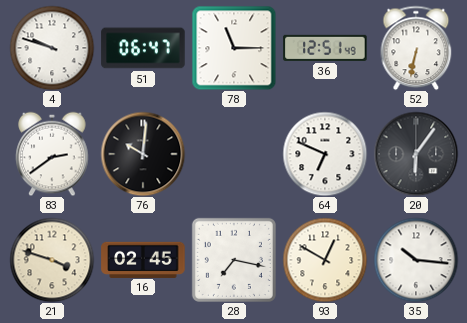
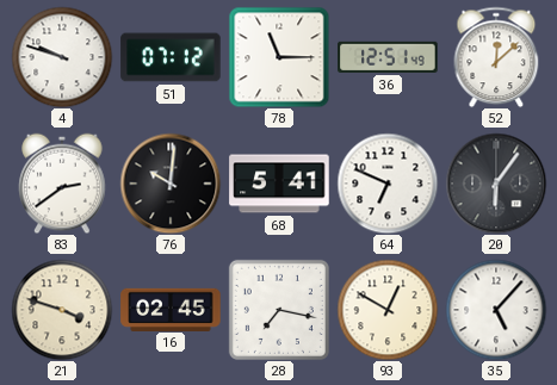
51: 06:47 -> 07:12 (171, 57)
52: 6:32 -> 12:08 (496, 57)
68: none -> 5:41 (279, 184)
35: 10:16 -> 5:07 (496, 310)
